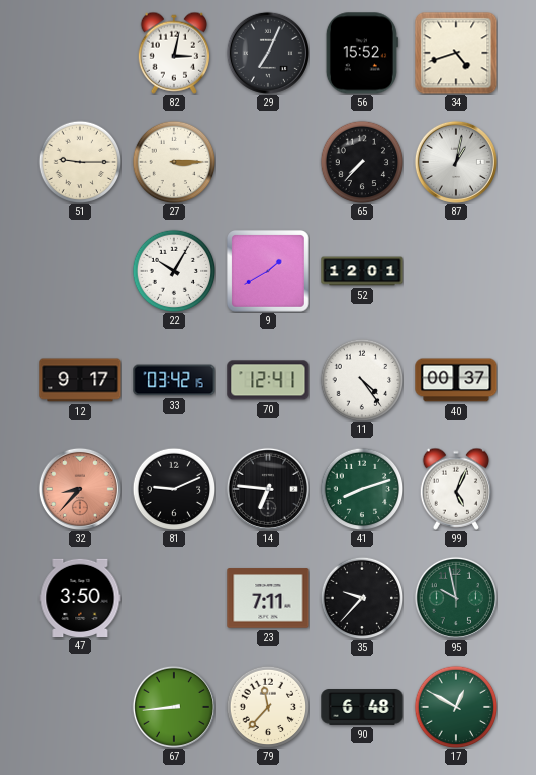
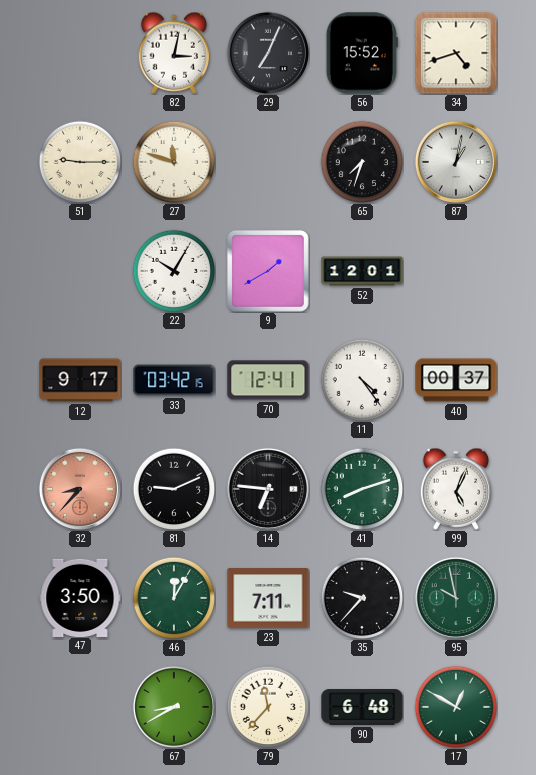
27: 3:15 -> 11:48 (174, 162)
65: 7:37 -> 7:33 (362, 162)
46: none -> 12:05 (174, 598)
67: 8:44 -> 8:40 (174, 707)
